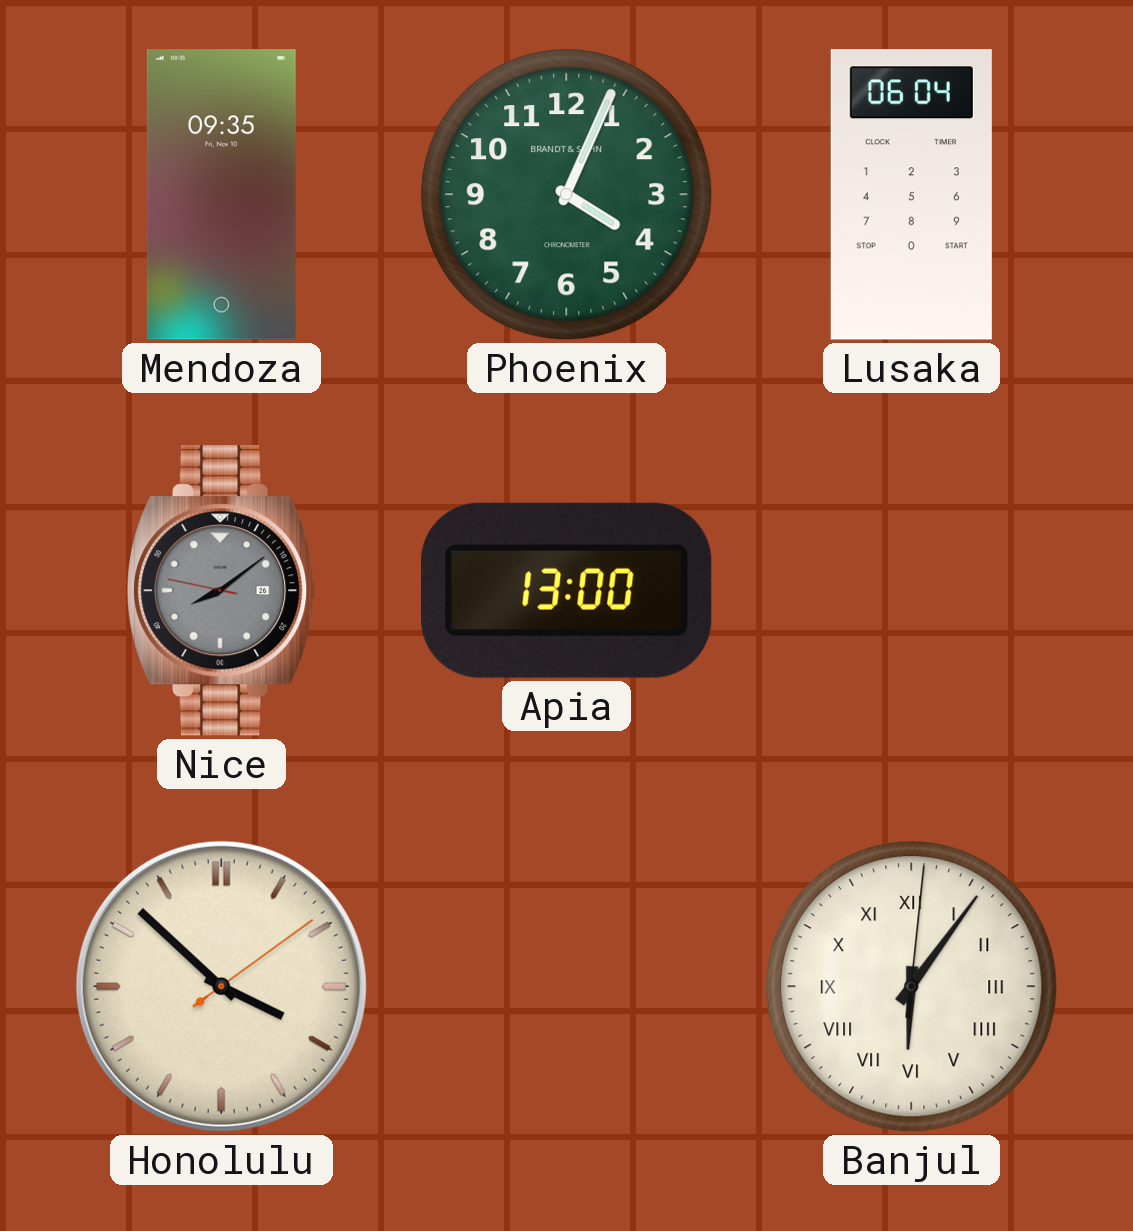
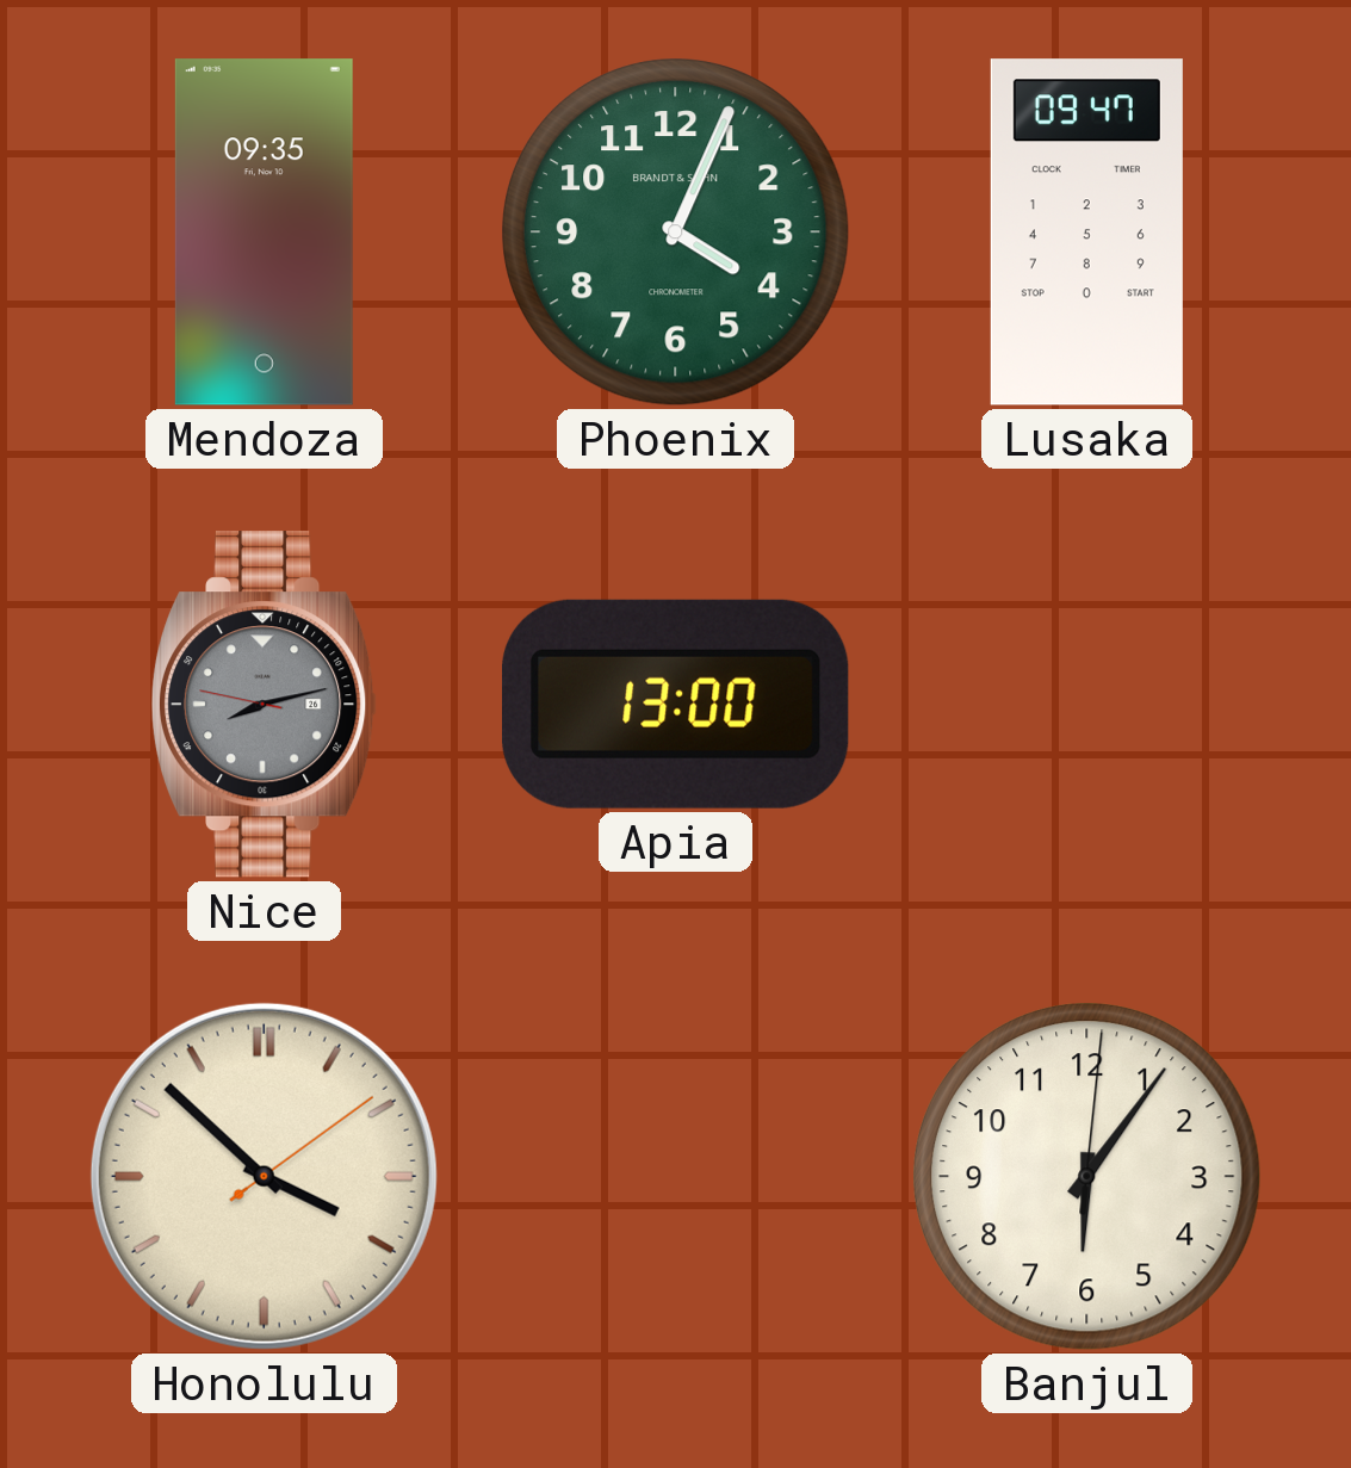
Lusaka: 06:04 -> 09:47 (1086, 233)
Nice: 8:08 -> 8:12 (265, 705)
Banjul numerals: Roman -> Arabic (1087, 1177)
